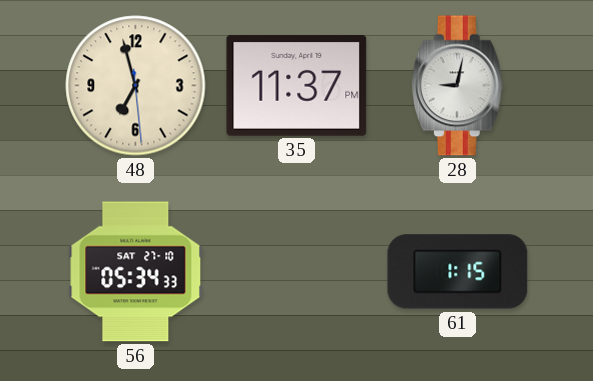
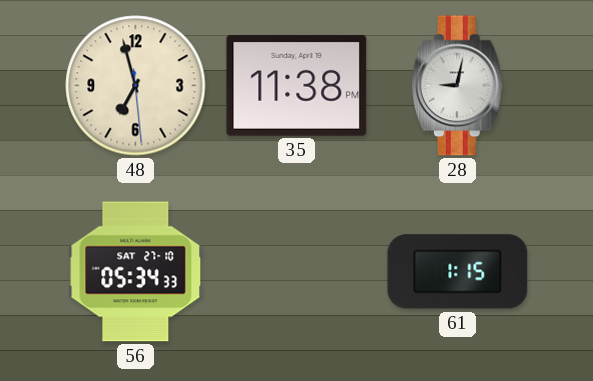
35: 11:37 -> 11:38 (297, 85)
